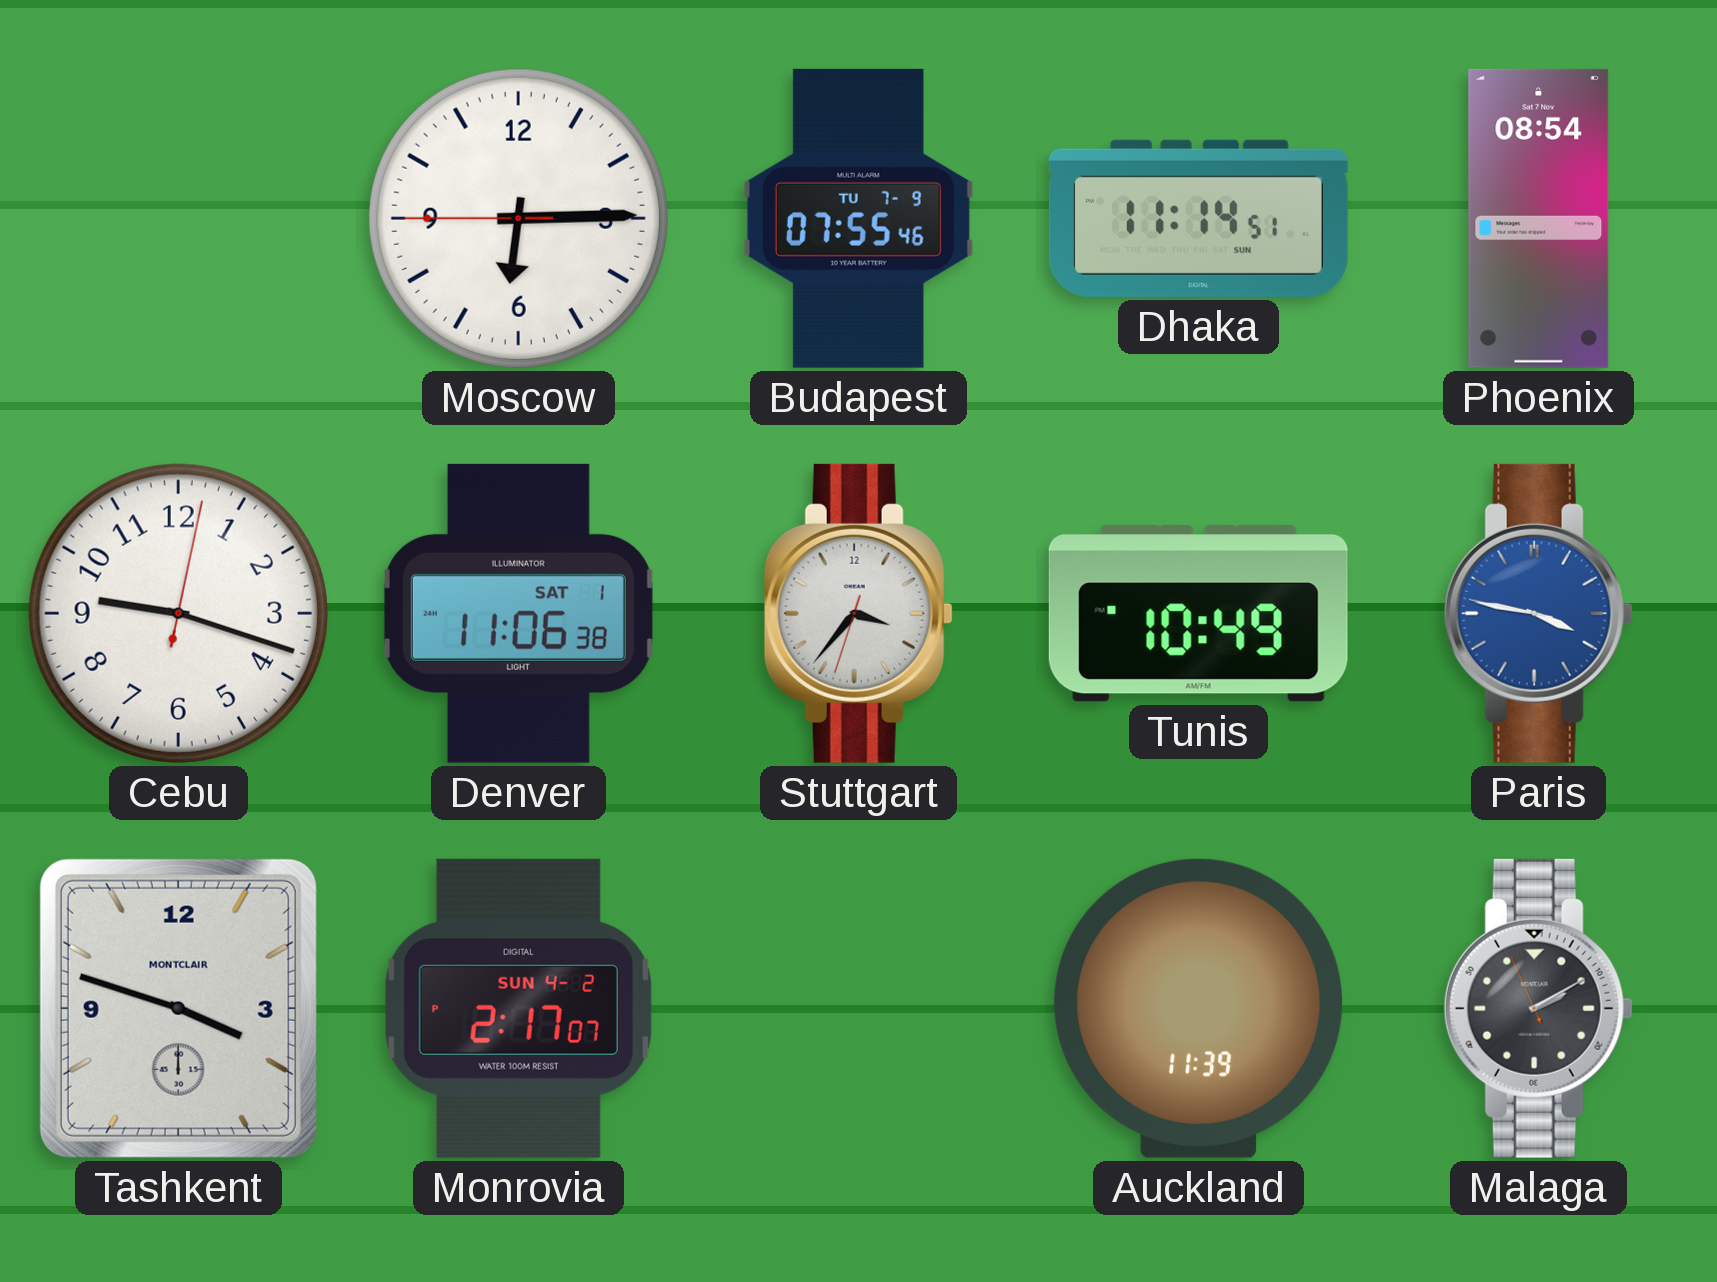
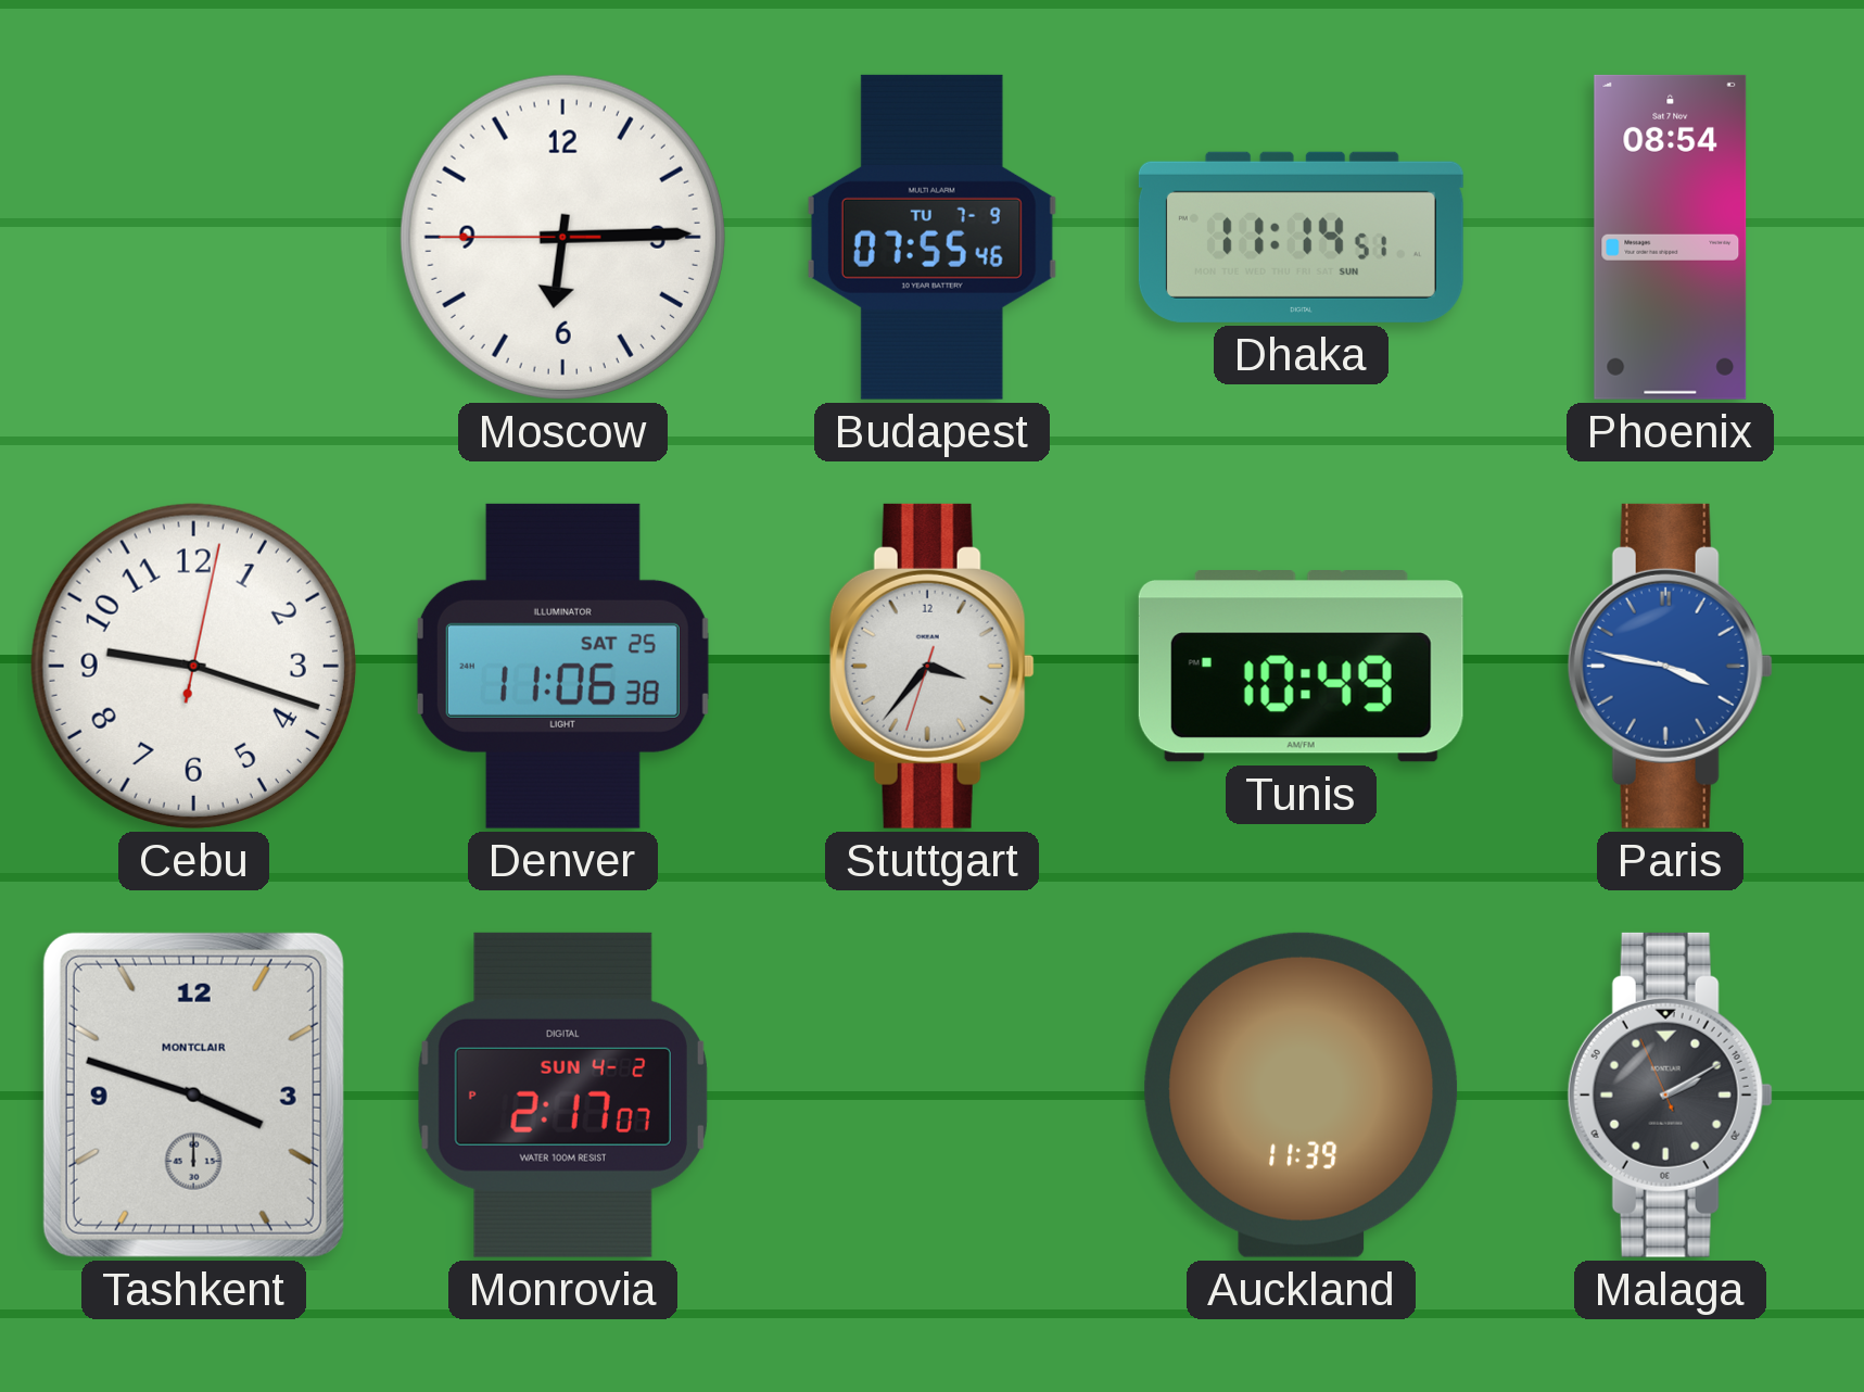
Denver date: SAT 1 -> SAT 25 (562, 666)
